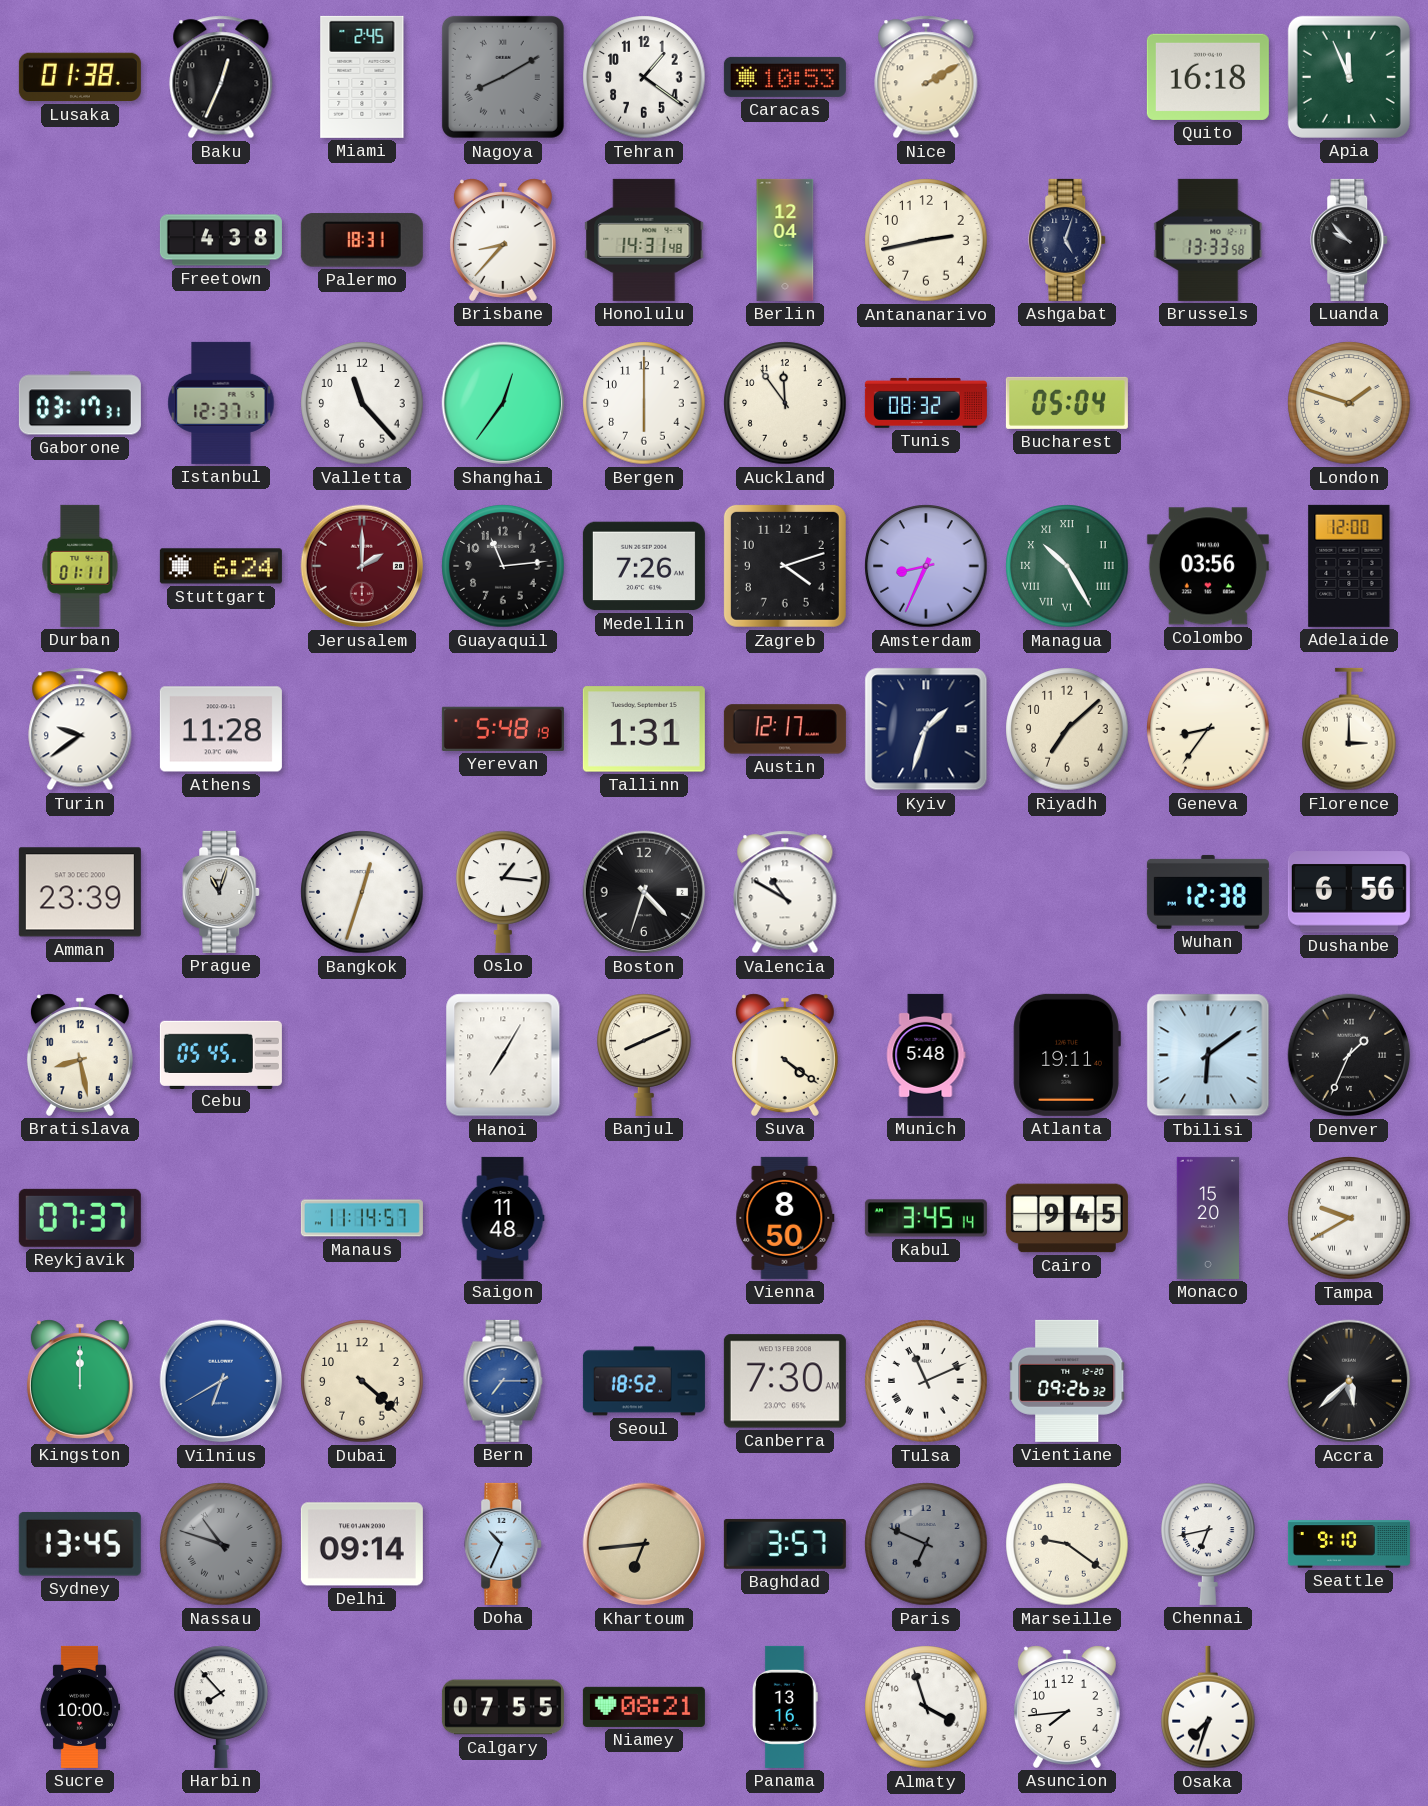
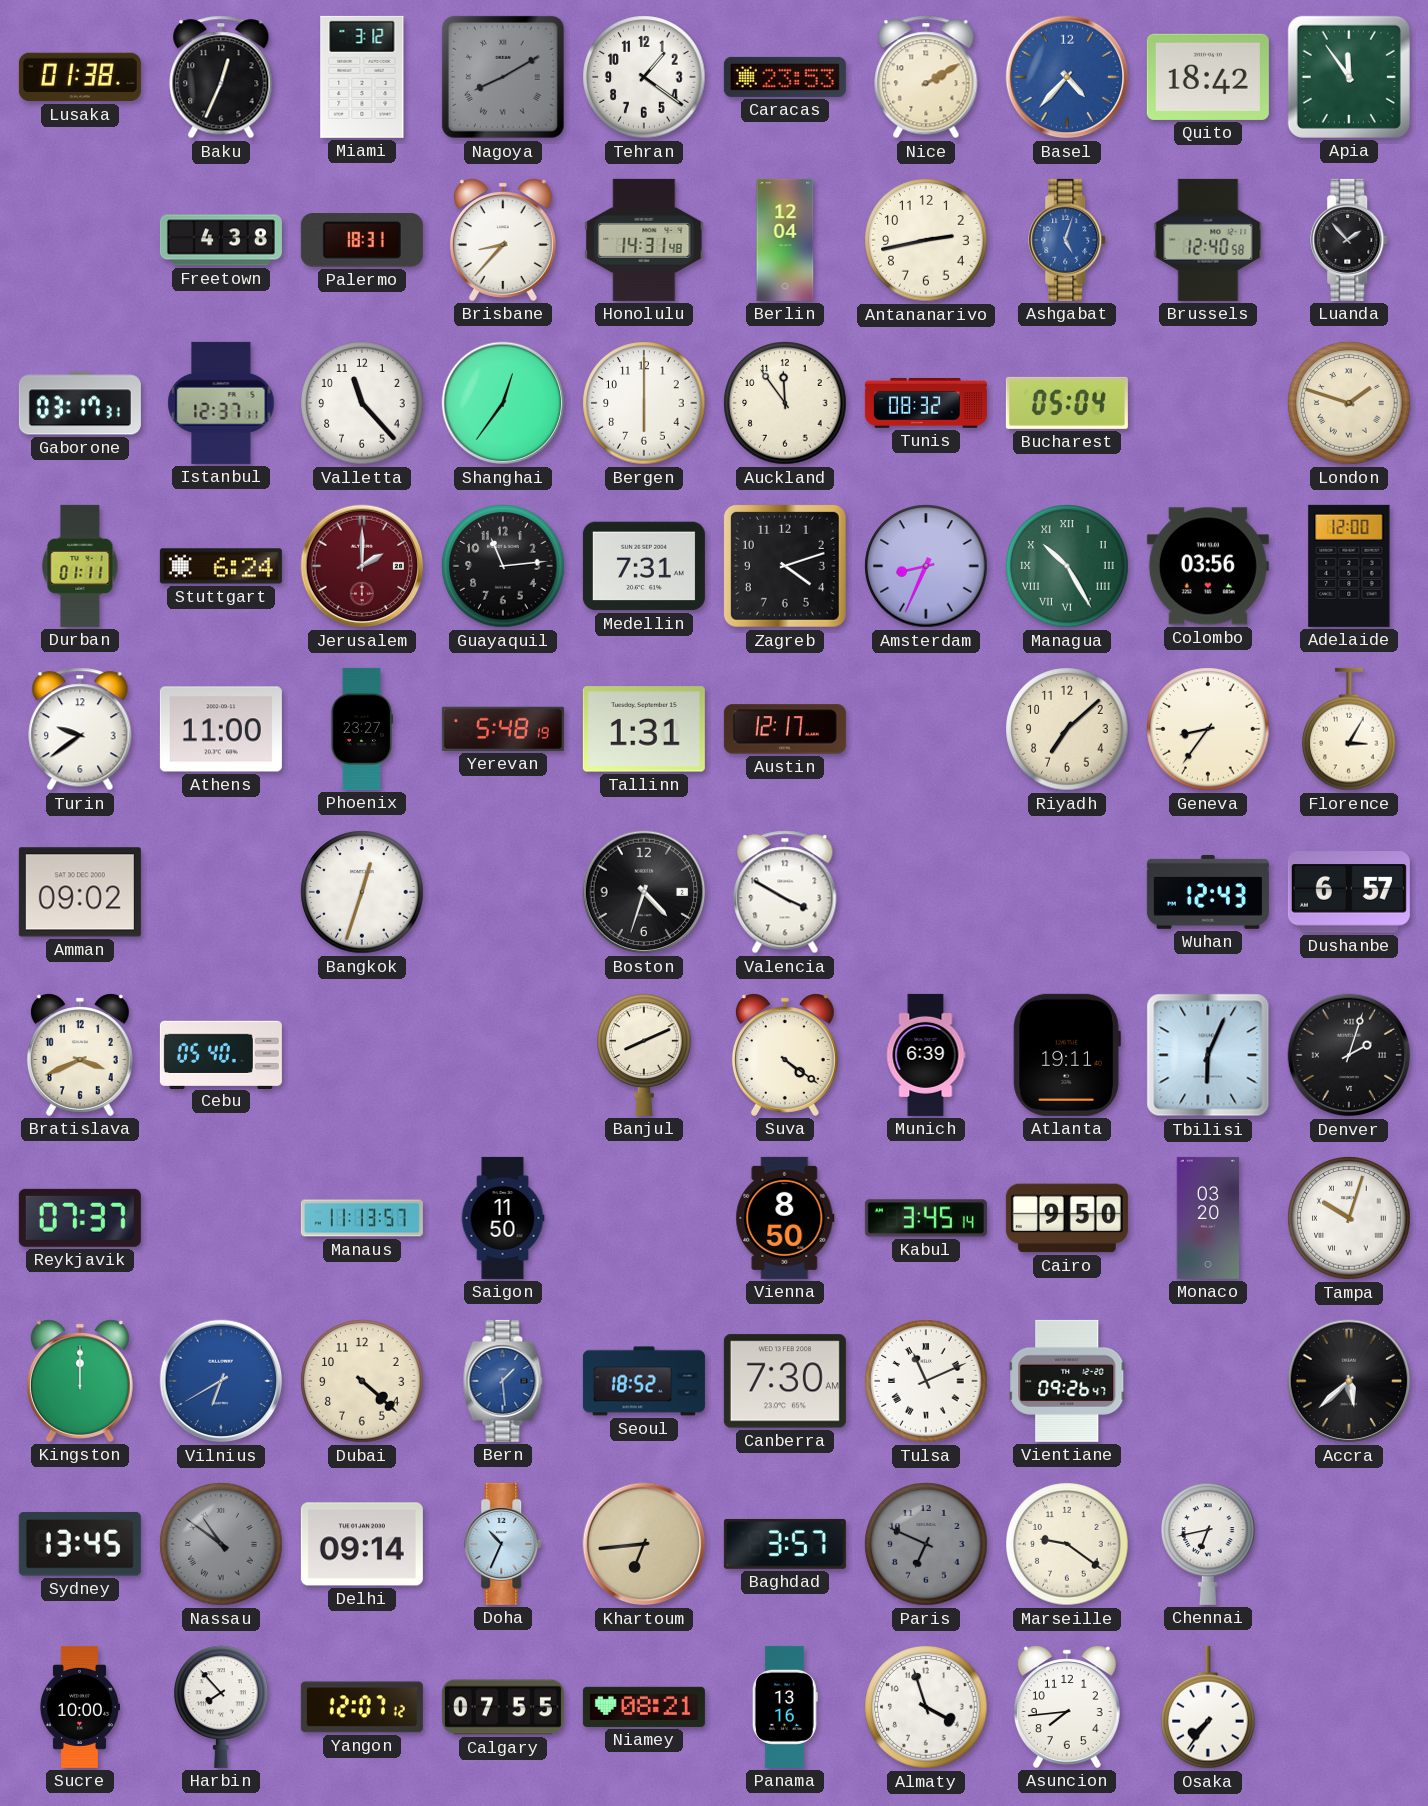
Miami: 2:45 -> 3:12 (362, 77)
Caracas: 10:53 -> 23:53 (785, 77)
Basel: none -> 4:37 (1067, 77)
Quito: 16:18 -> 18:42 (1208, 77)
Apia: 11:56 -> 11:54 (1349, 77)
Ashgabat dial: navy -> blue (1068, 240)
Brussels: 13:33 -> 12:40 (1208, 240)
Luanda: 9:53 -> 1:53 (1350, 240)
Medellin: 7:26 -> 7:31 (644, 566)
Athens: 11:28 -> 11:00 (221, 729)
Phoenix: none -> 23:27 (361, 729)
Kyiv: 1:33 -> none (926, 729)
Florence: 3:00 -> 3:05 (1349, 729)
Amman: 23:39 -> 09:02 (80, 892)
Prague: 11:03 -> none (222, 892)
Oslo: 1:16 -> none (503, 892)
Valencia: 10:50 -> 3:50 (785, 892)
Wuhan: 12:38 -> 12:43 (1208, 892)
Dushanbe: 6:56 -> 6:57 (1349, 892)
Bratislava: 8:28 -> 3:41 (80, 1055)
Cebu: 05:45 -> 05:40 (221, 1054)
Hanoi: 7:05 -> none (503, 1055)
Munich: 5:48 -> 6:39 (926, 1055)
Tbilisi: 6:09 -> 6:04 (1208, 1055)
Denver: 1:34 -> 2:03 (1349, 1055)
Manaus: 11:14 -> 11:13 (362, 1218)
Saigon: 11:48 -> 11:50 (503, 1218)
Cairo: 9:45 -> 9:50 (1067, 1218)
Monaco: 15:20 -> 03:20 (1208, 1218)
Tampa: 9:40 -> 10:03 (1349, 1218)
Bern: 7:15 -> 1:29 (503, 1381)
Vientiane: 09:26:32 -> 09:26:47 (1067, 1381)
Nassau: 10:48 -> 10:51 (221, 1544)
Seattle: 9:10 -> none (1349, 1544)
Yangon: none -> 12:07 (362, 1707)
Osaka: 7:33 -> 7:36 (1208, 1707)
